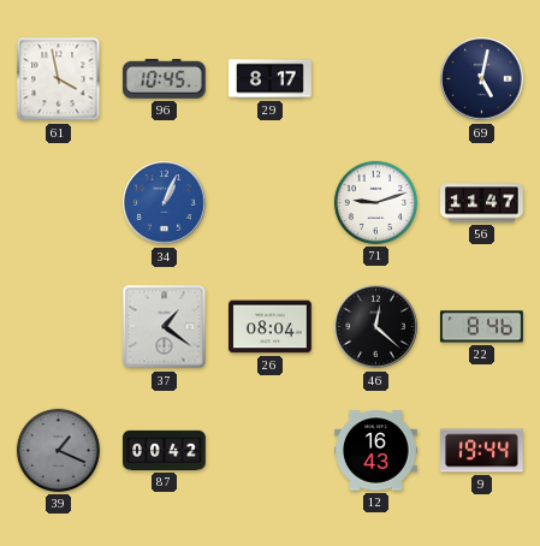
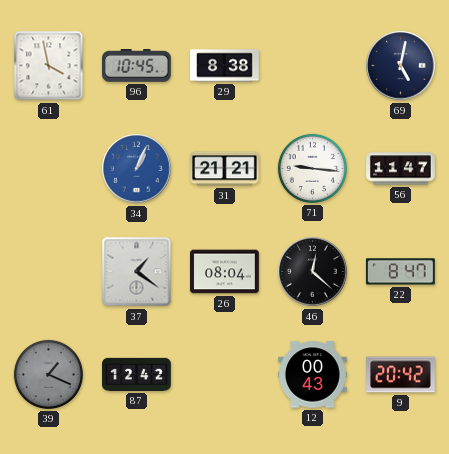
29: 8:17 -> 8:38 (225, 66)
31: none -> 21:21 (225, 169)
71: 9:12 -> 9:16 (312, 168)
22: 8:46 -> 8:47 (400, 272)
87: 00:42 -> 12:42 (137, 374)
12: 16:43 -> 00:43 (313, 375)
9: 19:44 -> 20:42 (401, 375)
